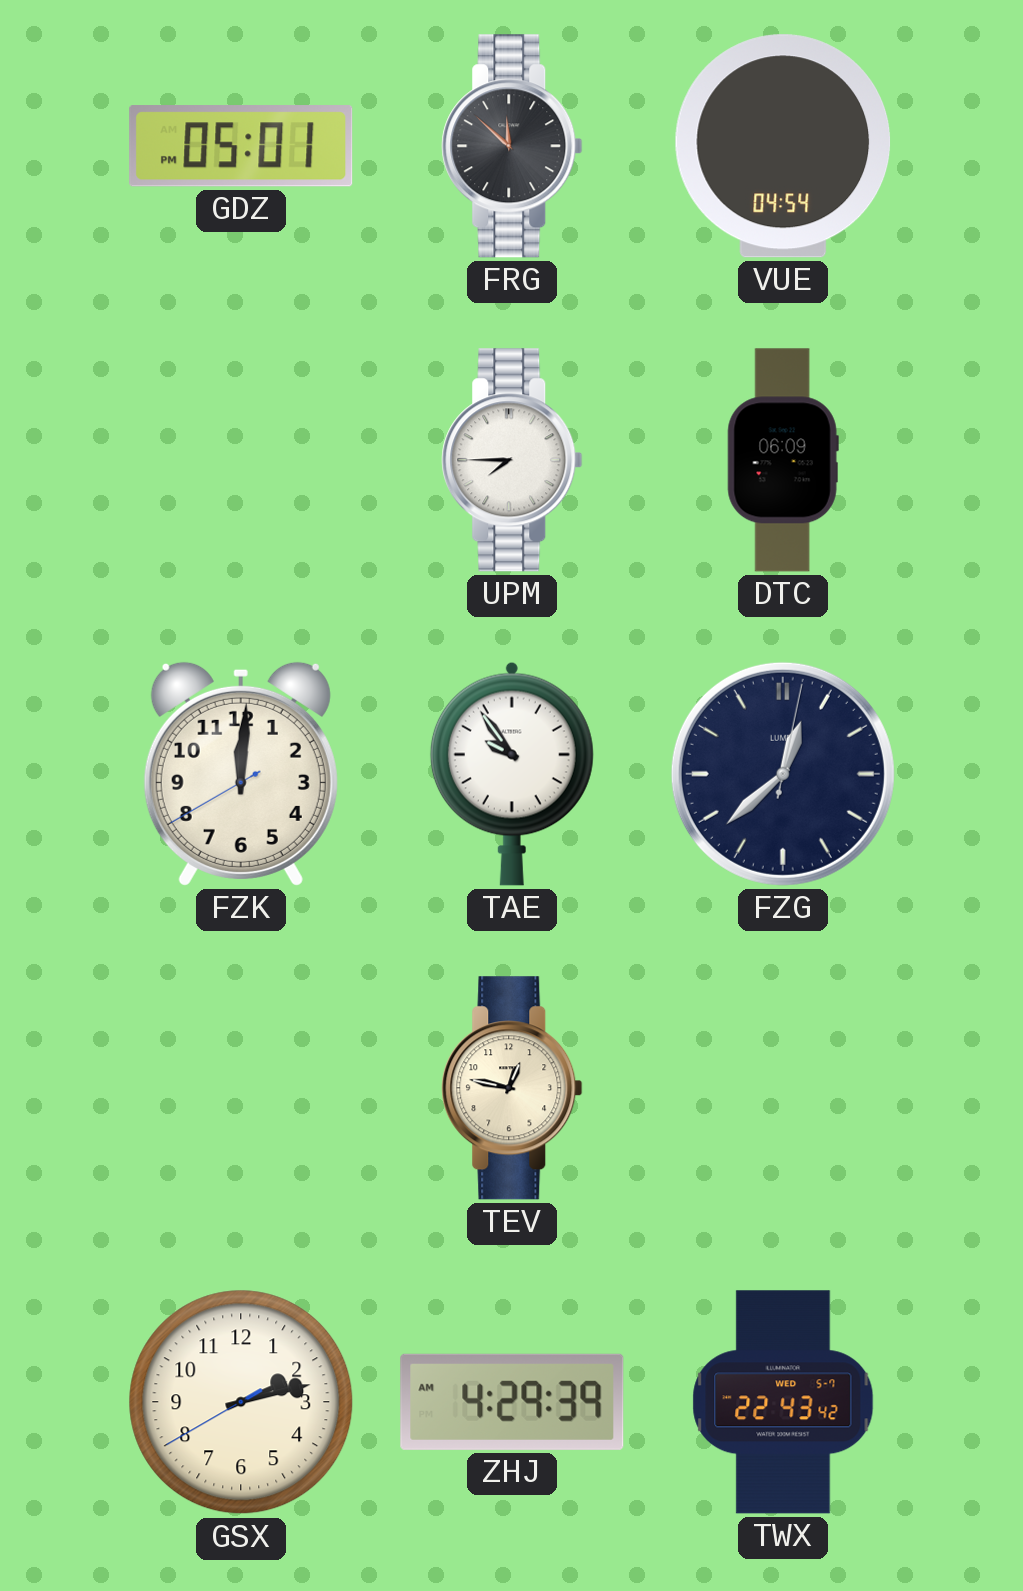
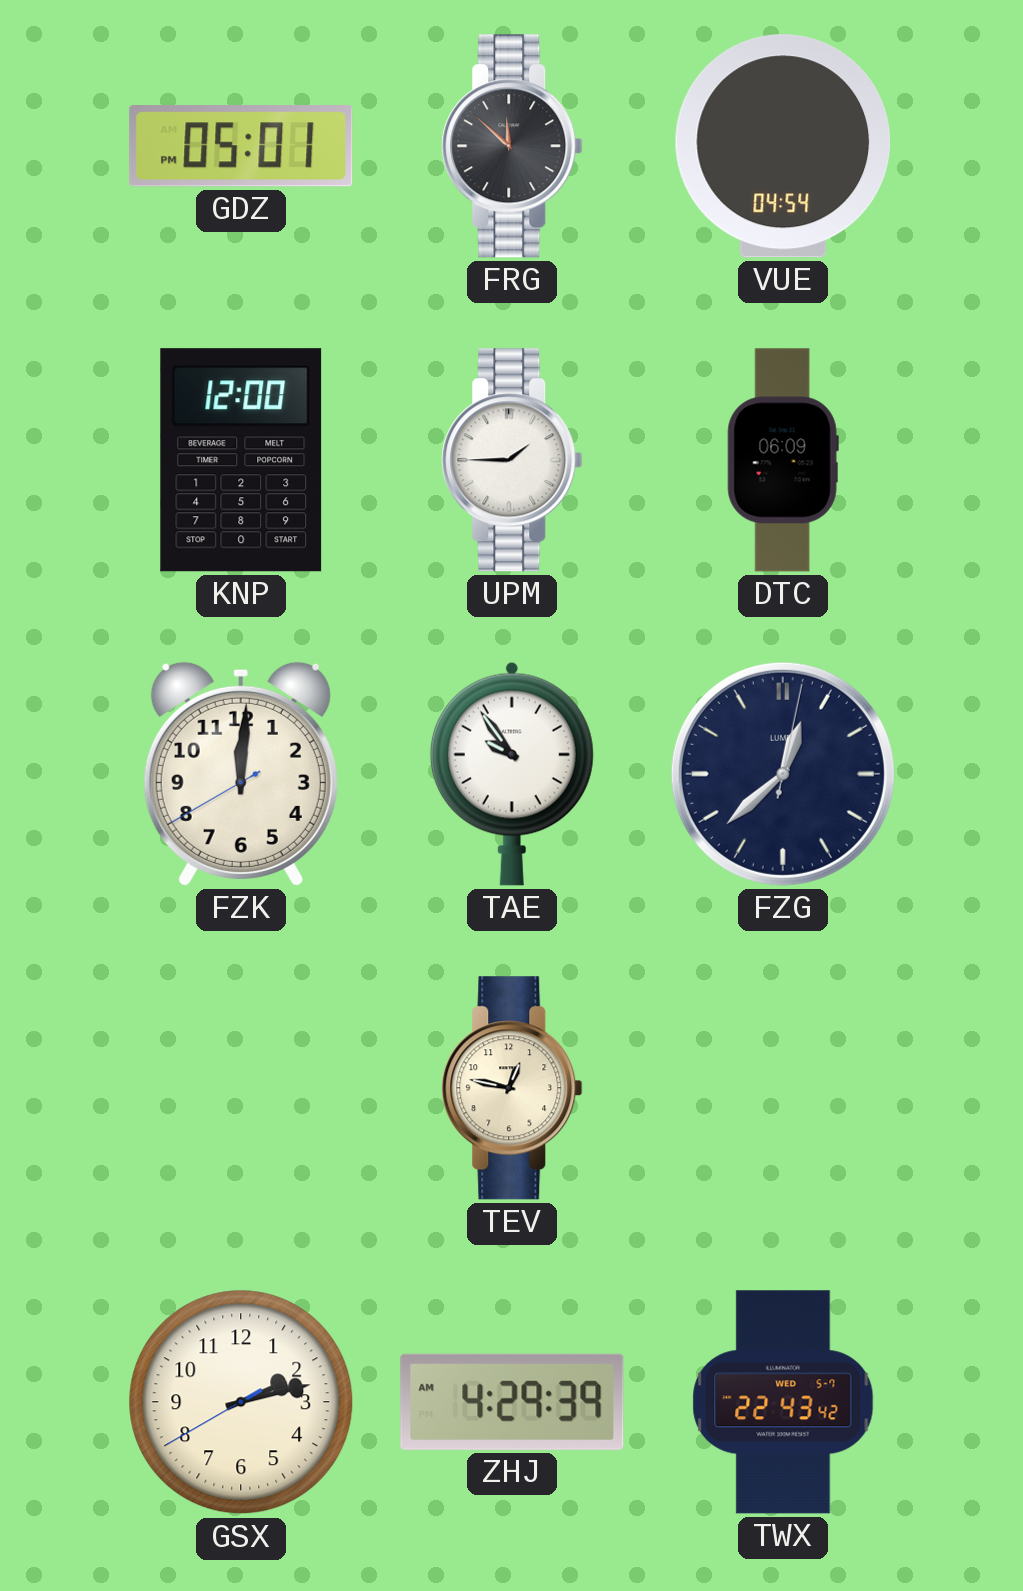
KNP: none -> 12:00 (241, 460)
UPM: 7:45 -> 1:45 (512, 460)
